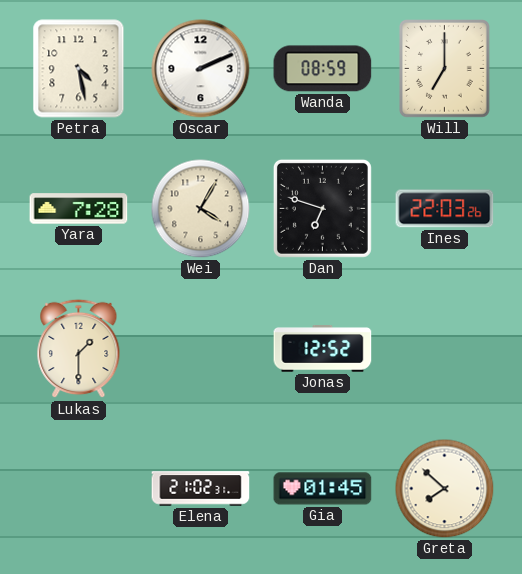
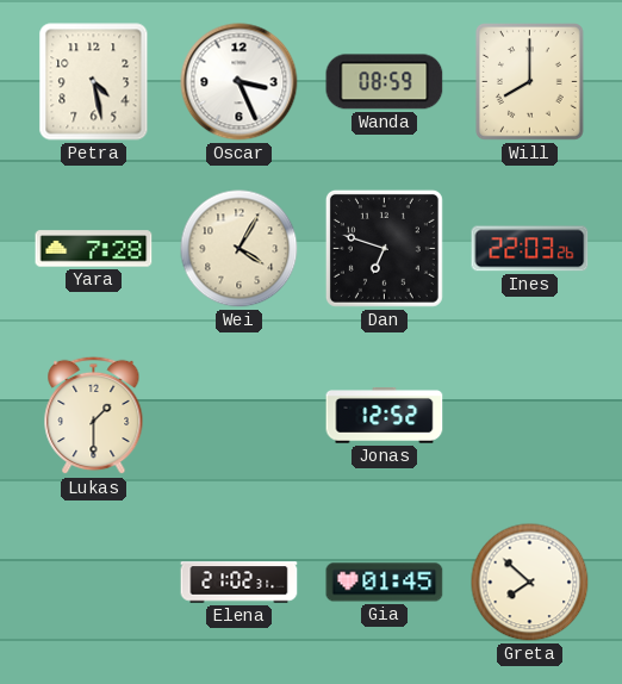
Oscar: 2:11 -> 3:26 (240, 82)
Will: 7:00 -> 8:00 (529, 82)
